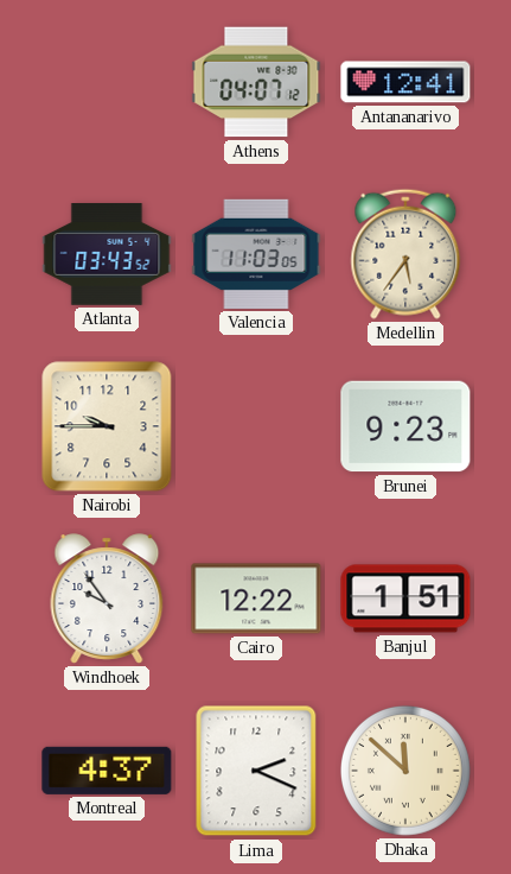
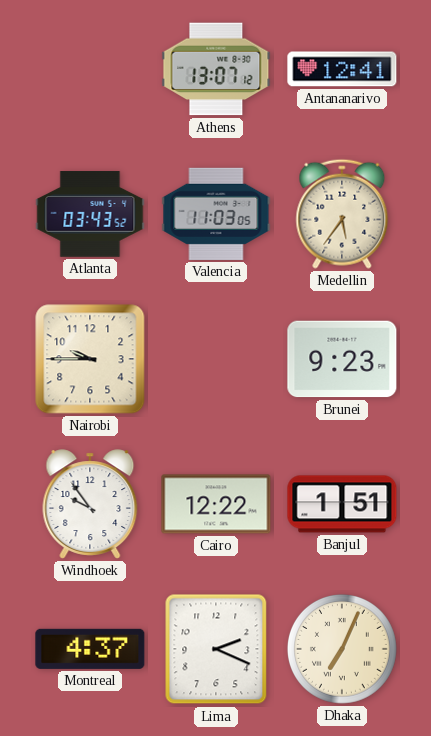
Athens: 04:07 -> 13:07 (216, 69)
Dhaka: 11:52 -> 7:04 (342, 649)
